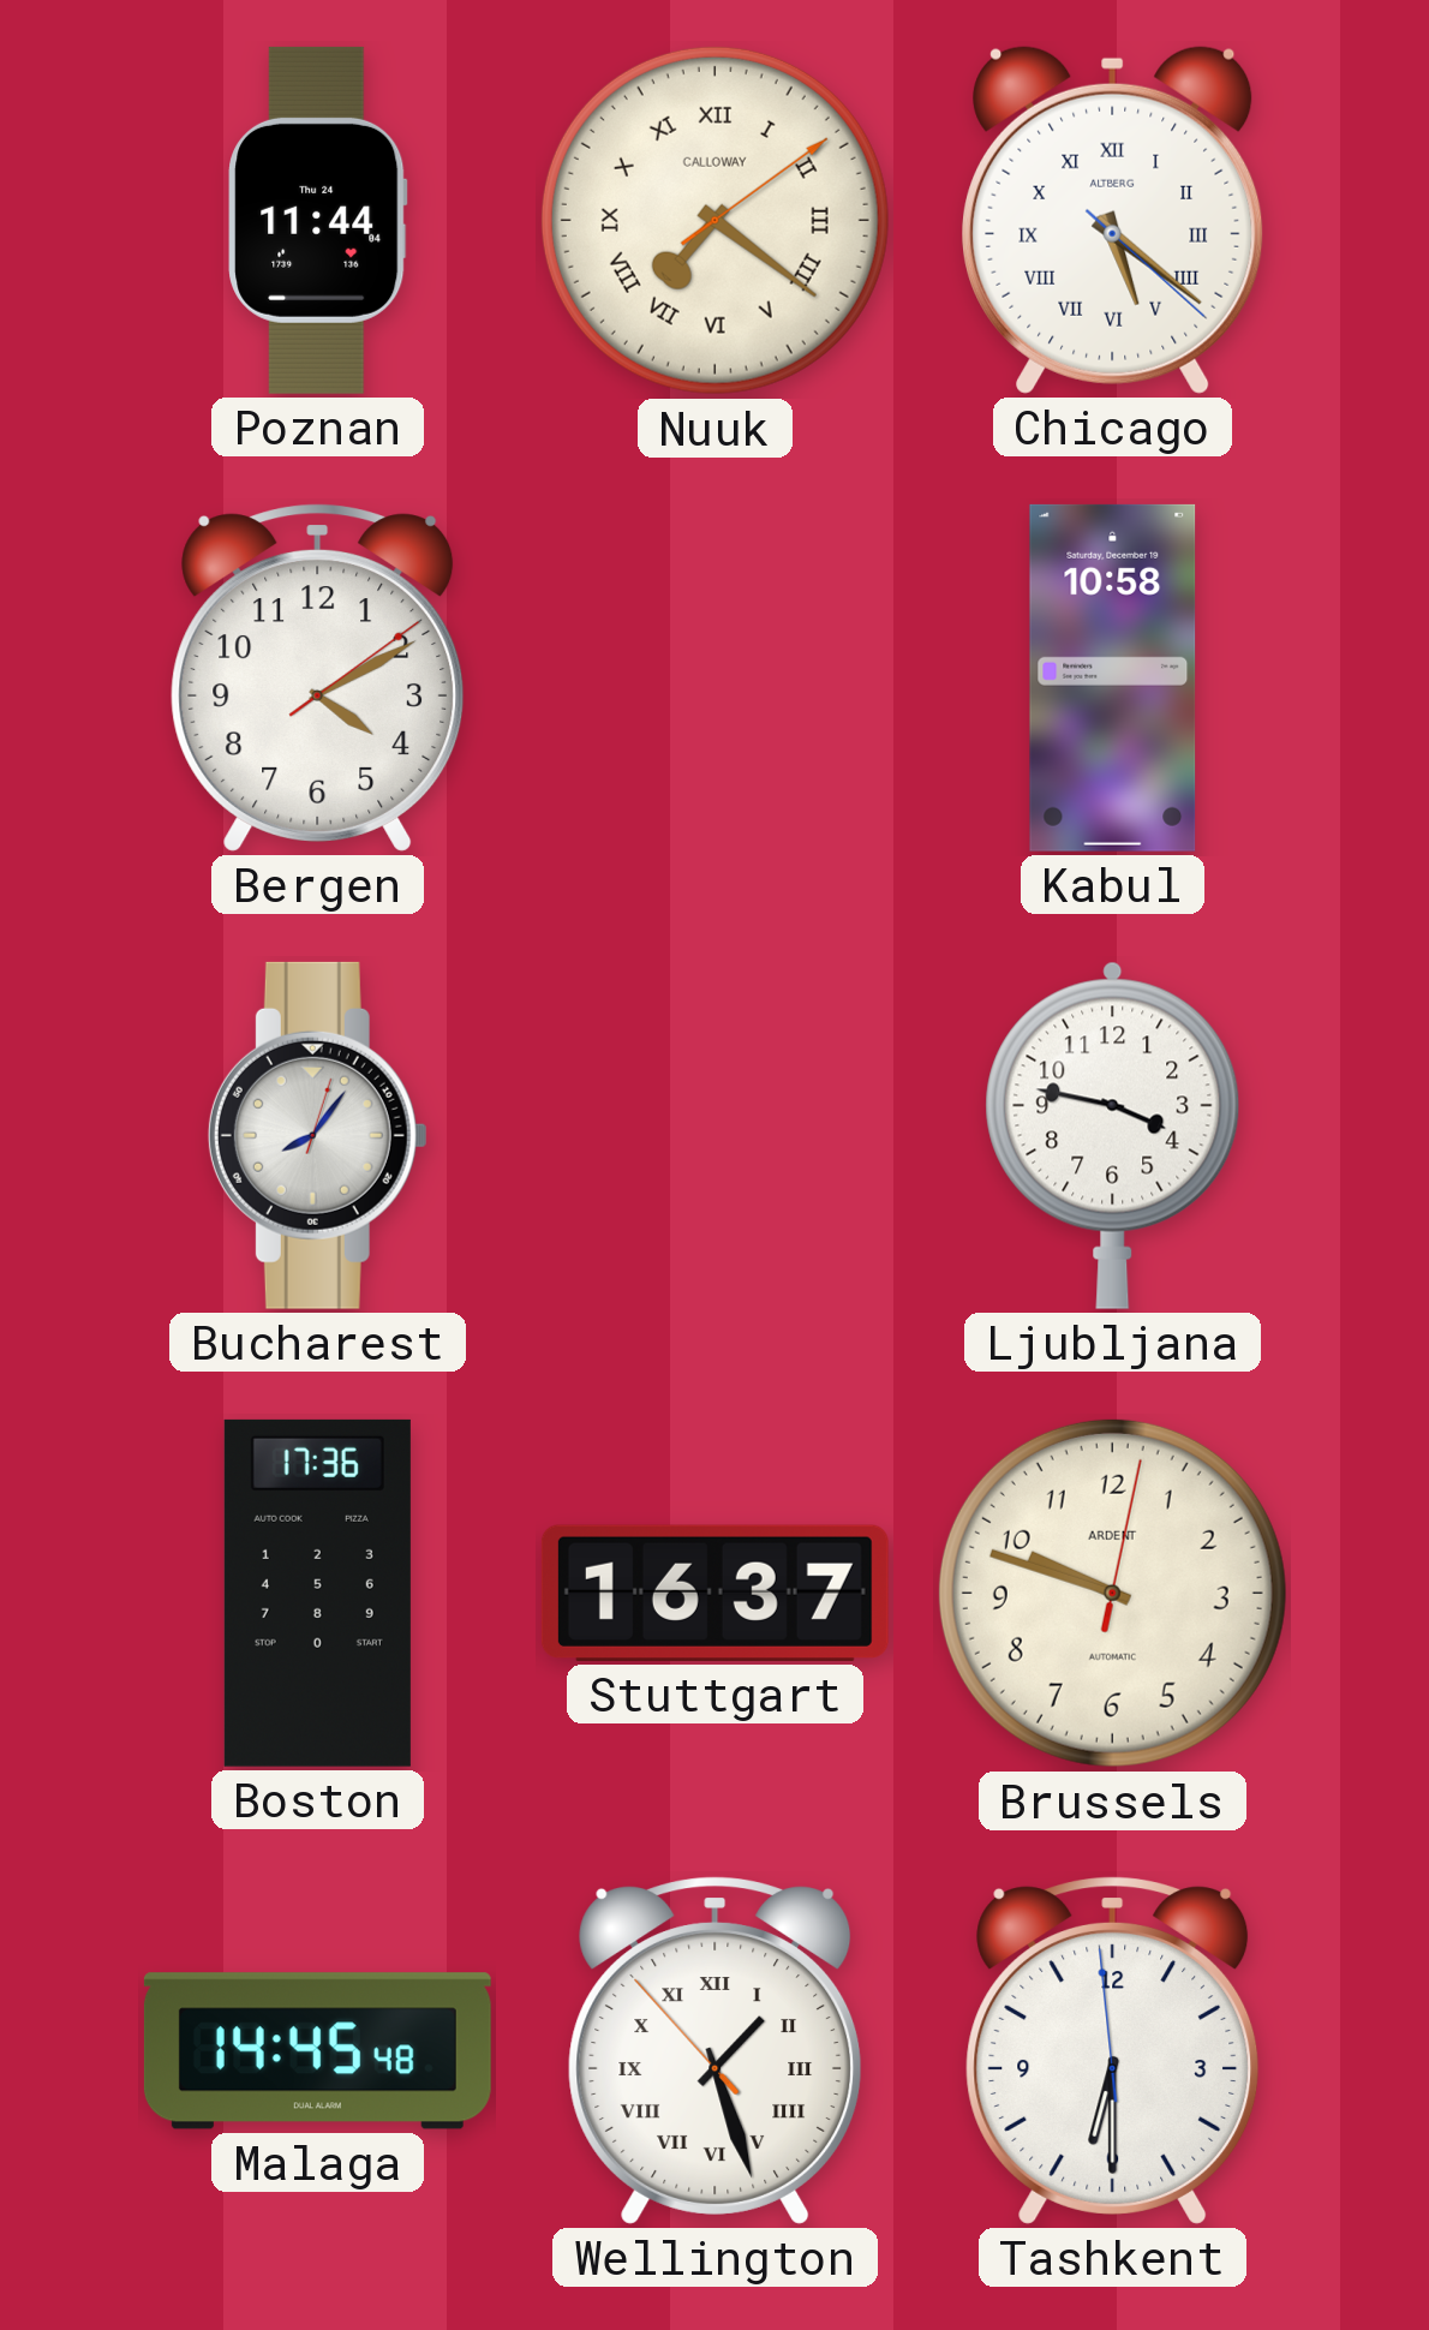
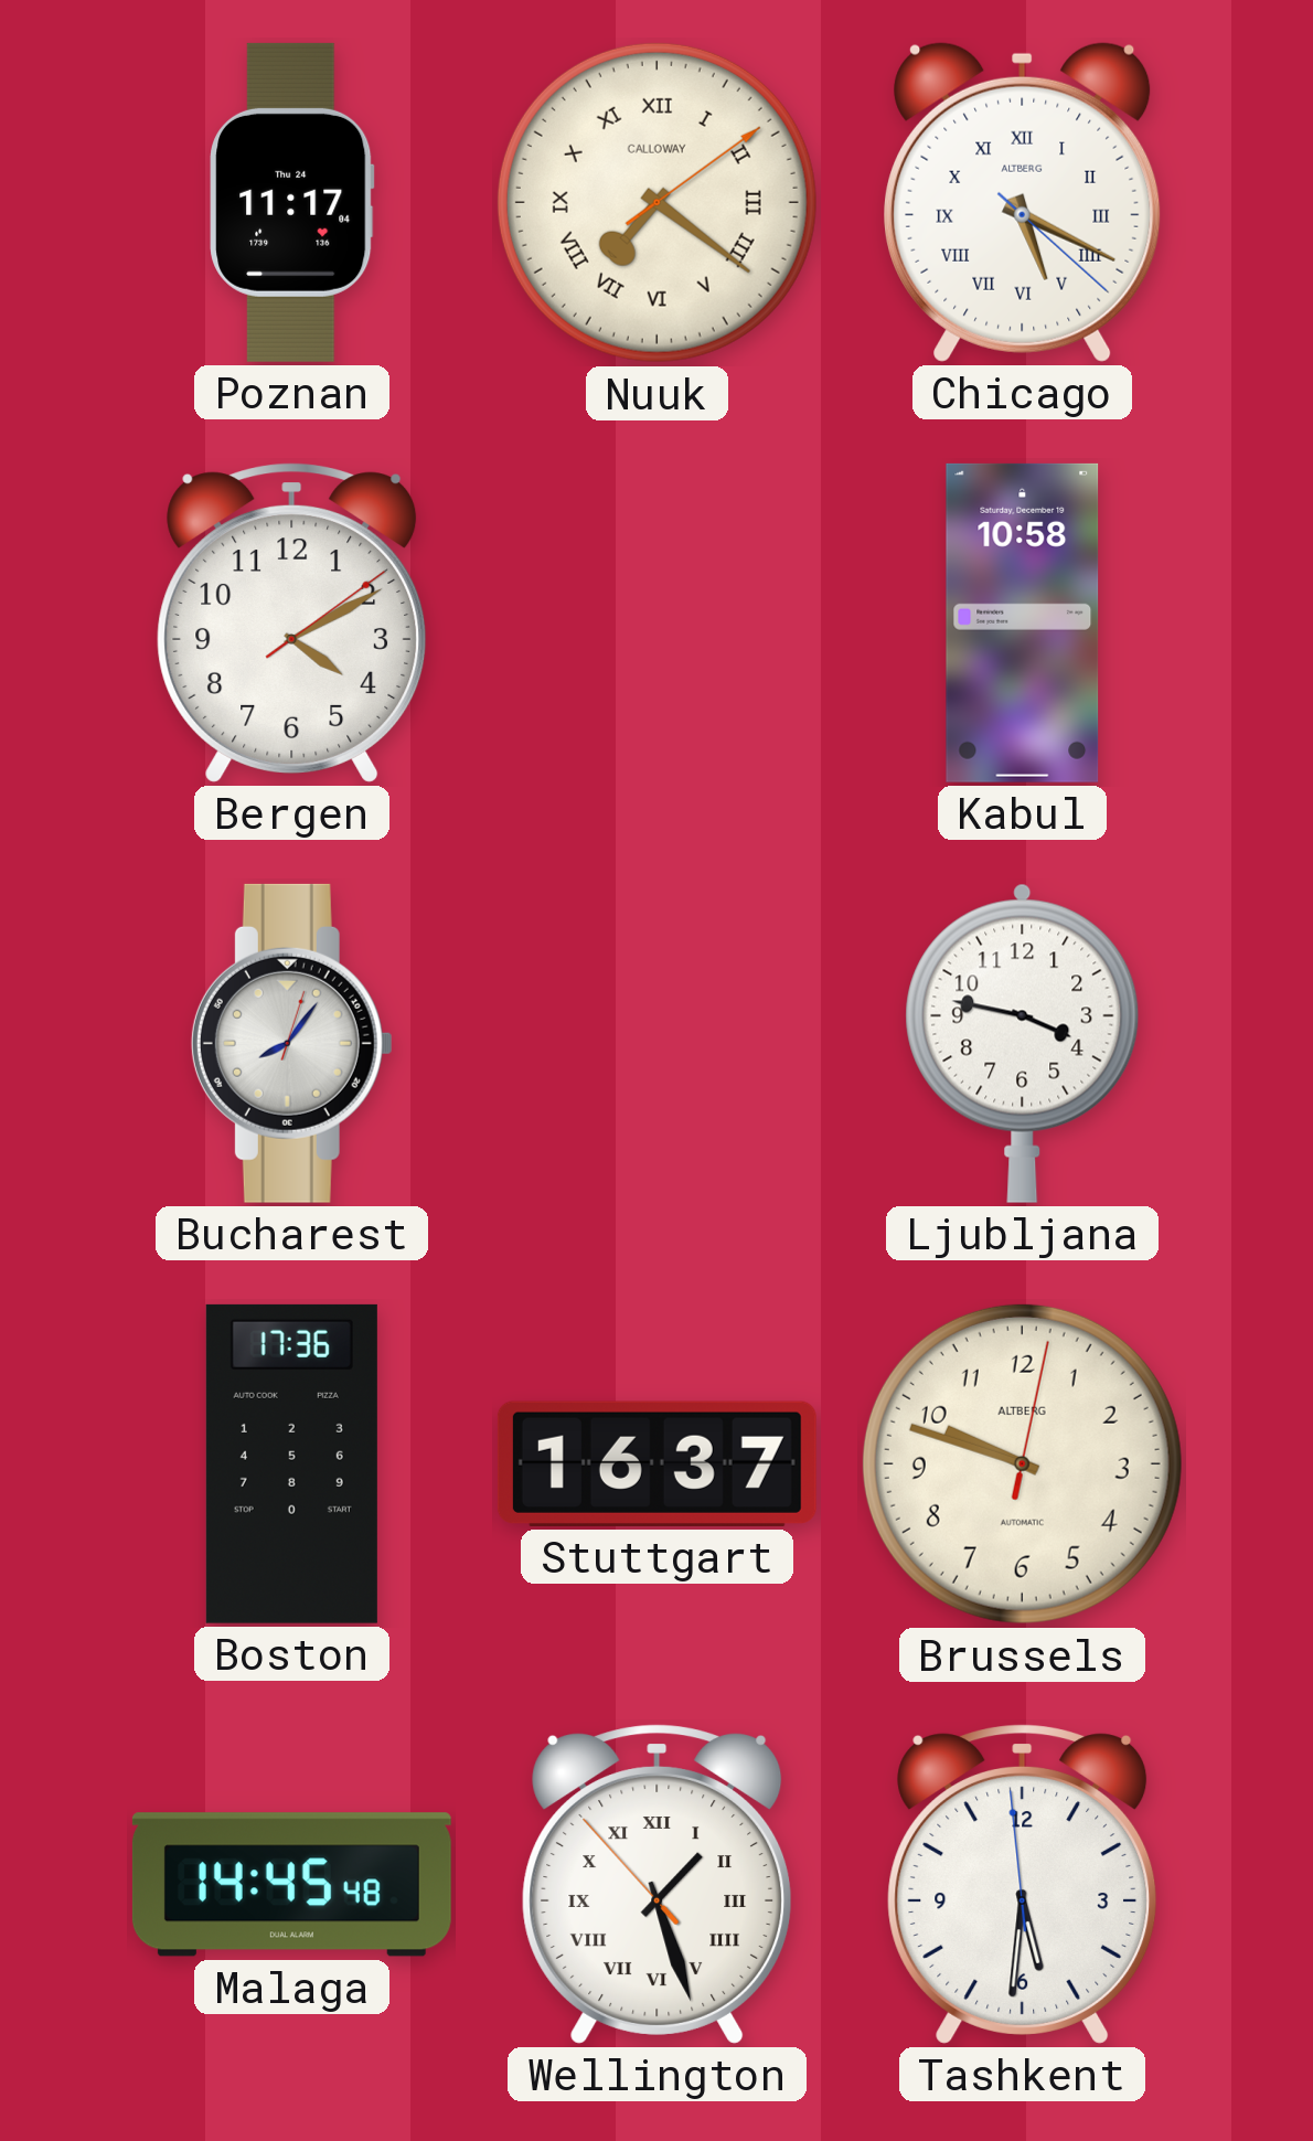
Poznan: 11:44 -> 11:17 (292, 202)
Chicago: 5:21 -> 5:19 (1023, 202)
Brussels brand: ARDENT -> ALTBERG (1022, 1463)
Tashkent: 6:29 -> 5:30 (1023, 1884)
